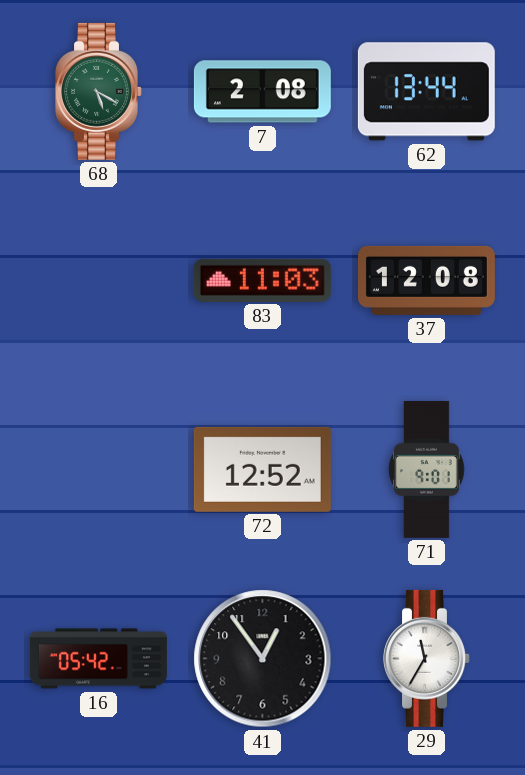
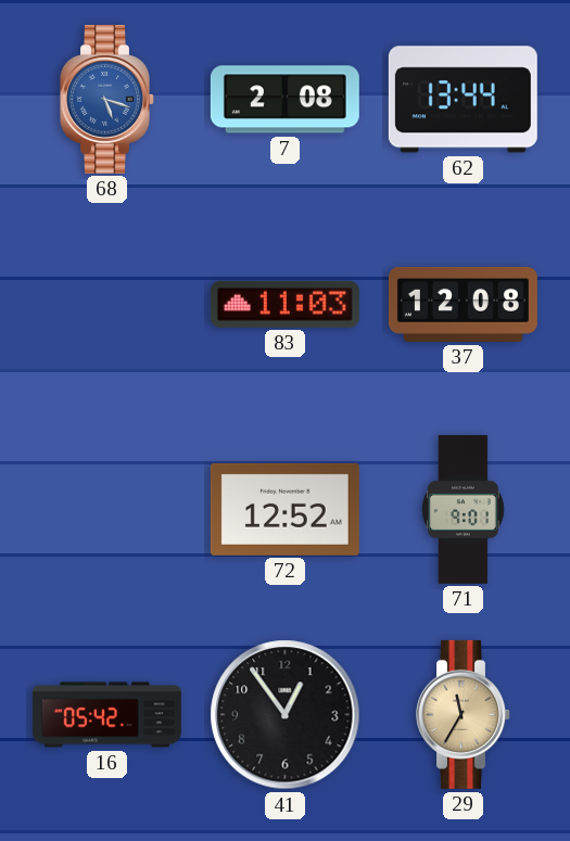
68: 5:20 -> 5:18 (107, 99)
68 dial: green -> blue (107, 99)
29 dial: white -> champagne (464, 714)
